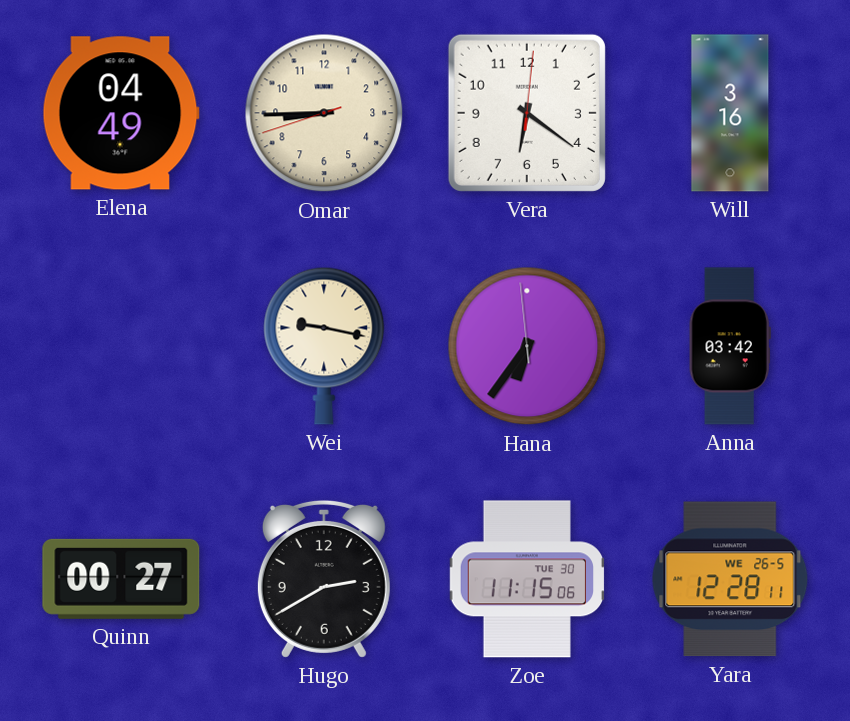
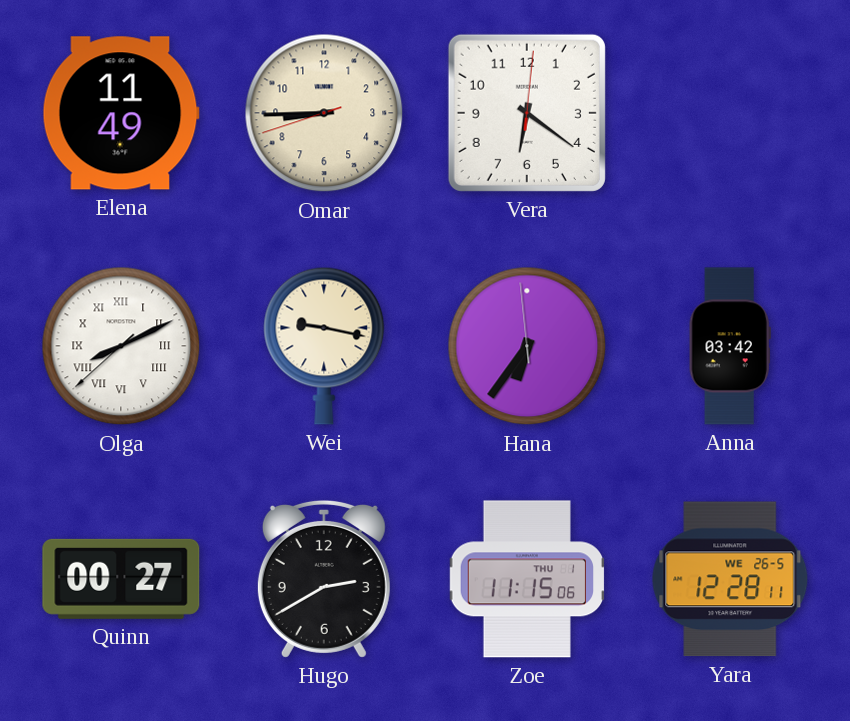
Elena: 04:49 -> 11:49 (121, 113)
Will: 3:16 -> none (730, 113)
Olga: none -> 8:10 (121, 346)
Zoe date: TUE 30 -> THU 1 (526, 579)
